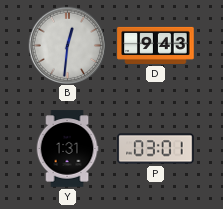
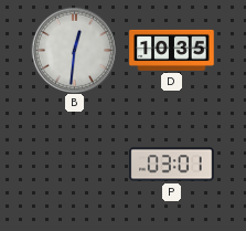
D: 9:43 -> 10:35 (172, 50)
Y: 1:31 -> none (67, 149)
